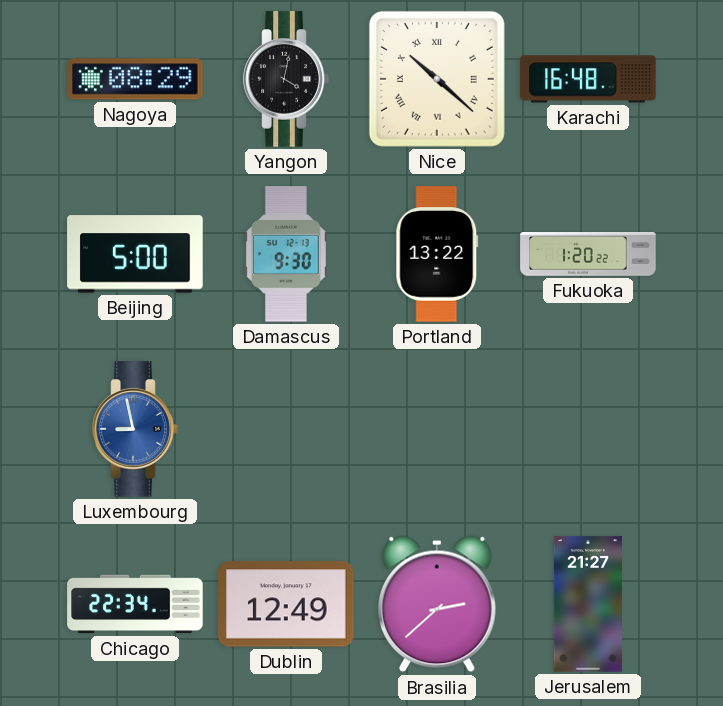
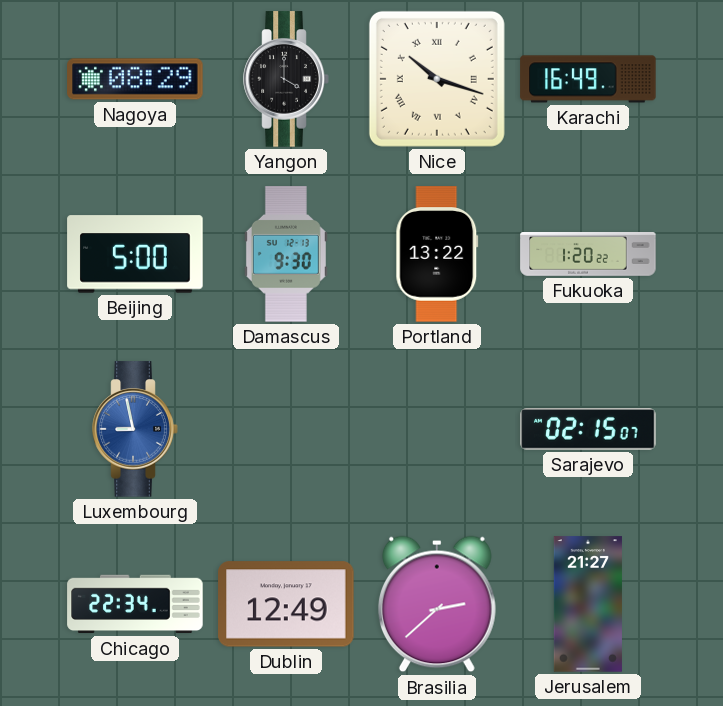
Yangon: 4:02 -> 4:00 (286, 79)
Nice: 10:22 -> 10:18 (437, 79)
Karachi: 16:48 -> 16:49 (588, 79)
Sarajevo: none -> 02:15 (588, 429)
